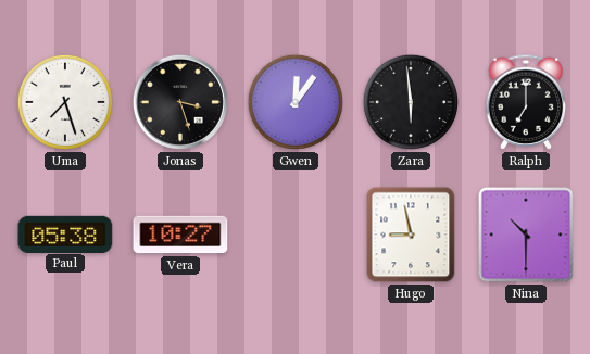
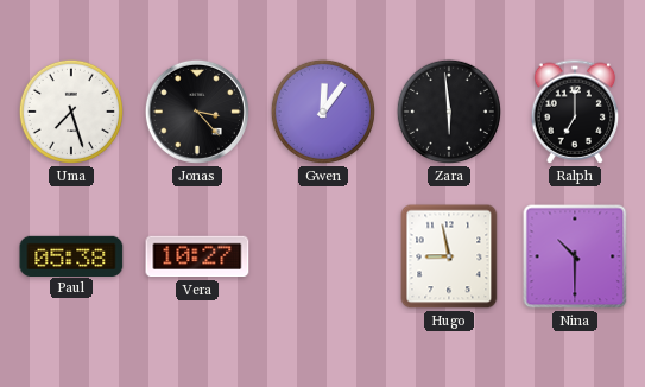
Jonas: 3:27 -> 3:23 (197, 112)
